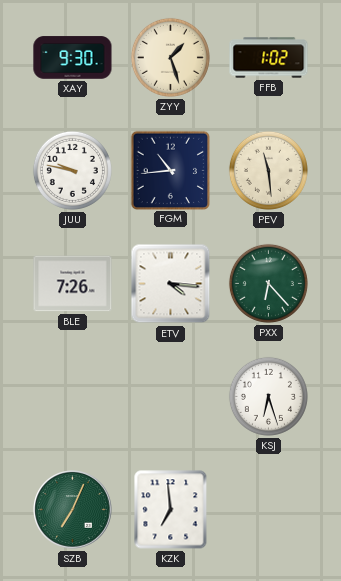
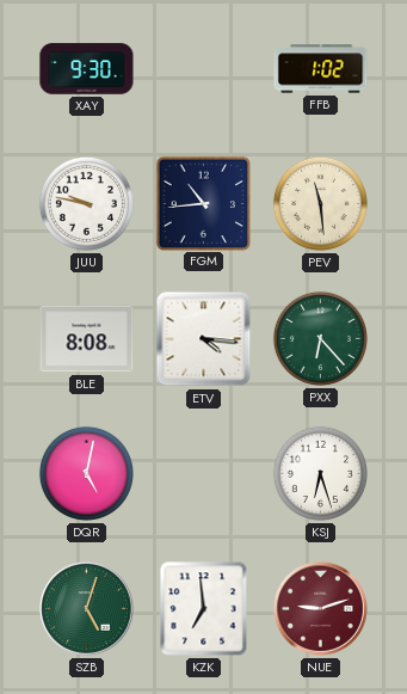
ZYY: 1:27 -> none (170, 57)
BLE: 7:26 -> 8:08 (87, 339)
DQR: none -> 5:02 (86, 473)
SZB: 7:04 -> 5:03 (87, 609)
NUE: none -> 9:12 (321, 609)
